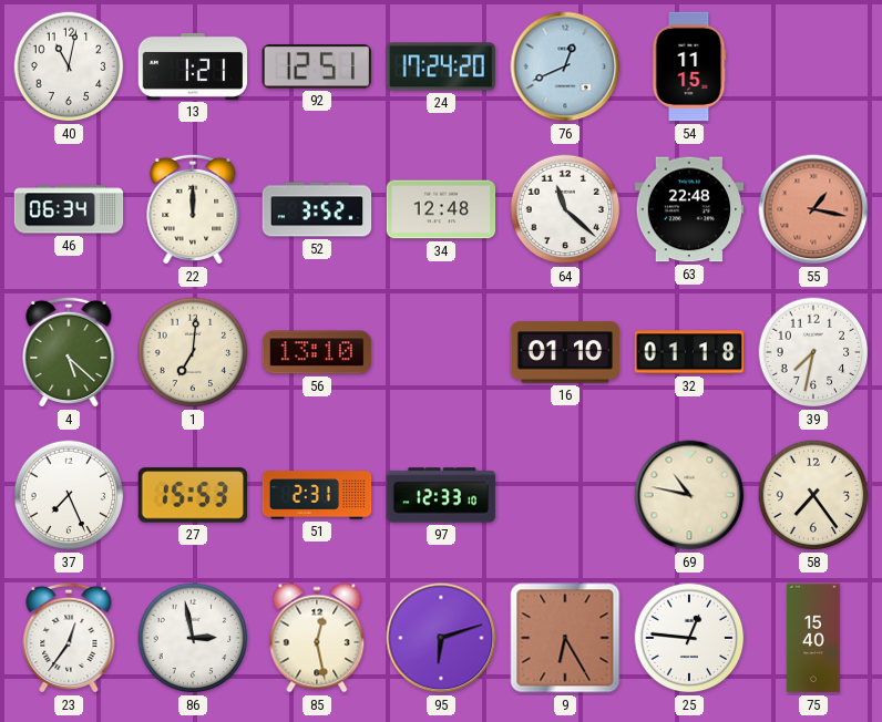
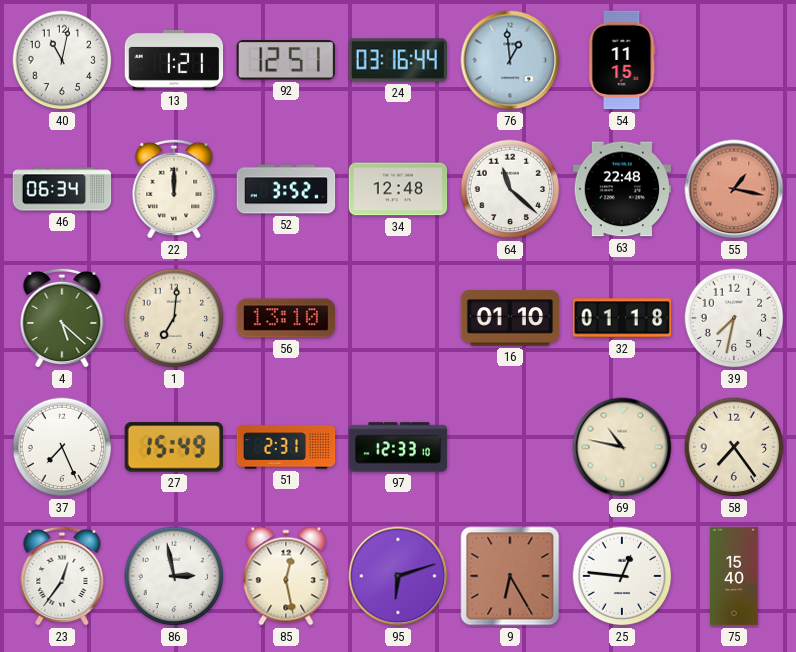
24: 17:24 -> 03:16 (398, 60)
76: 12:41 -> 12:59 (510, 60)
27: 15:53 -> 15:49 (174, 447)
